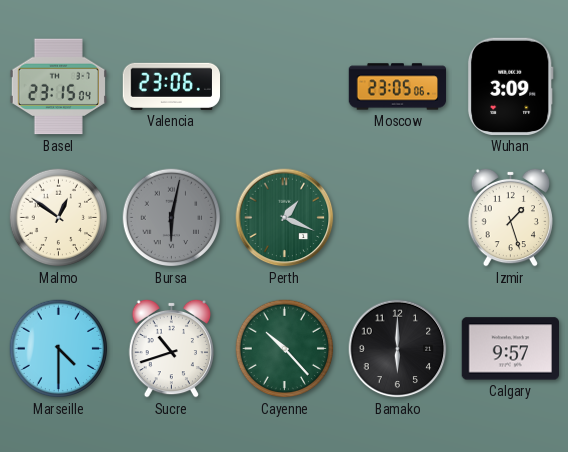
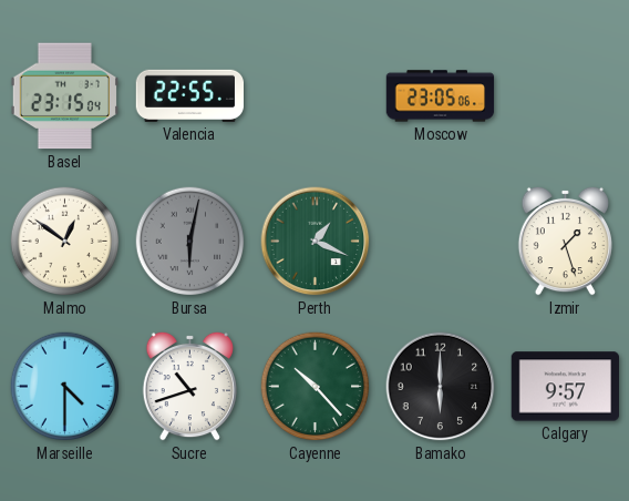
Valencia: 23:06 -> 22:55 (189, 95)
Wuhan: 3:09 -> none (510, 86)
